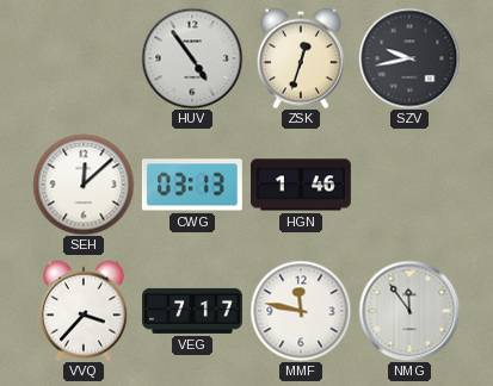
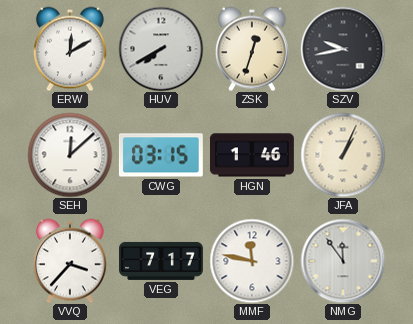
ERW: none -> 12:10 (70, 49)
HUV: 4:54 -> 7:40 (161, 49)
CWG: 03:13 -> 03:15 (161, 155)
JFA: none -> 1:04 (343, 155)
